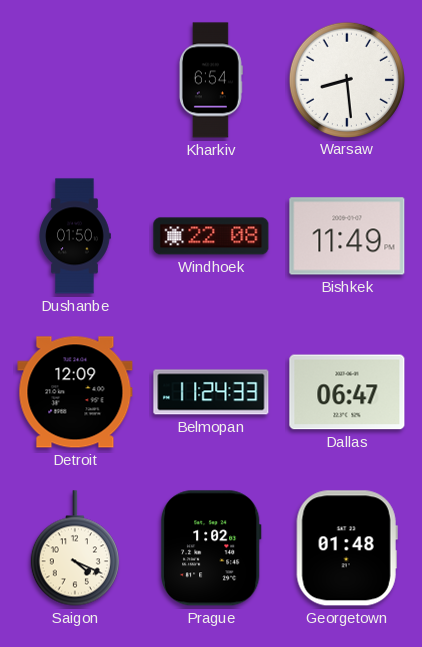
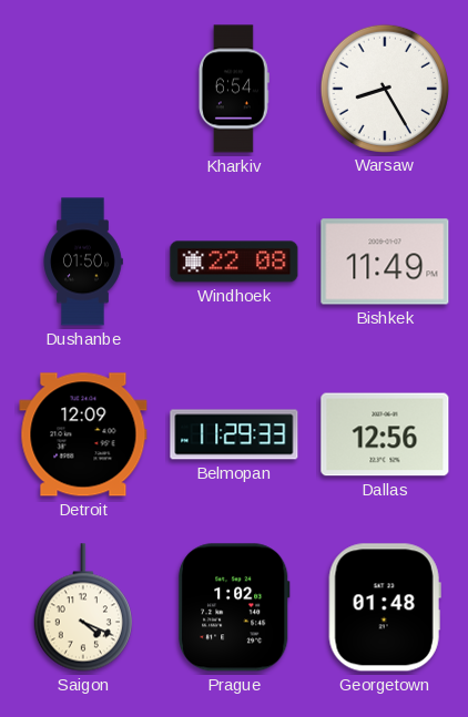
Warsaw: 8:29 -> 8:25 (384, 88)
Belmopan: 11:24 -> 11:29 (234, 434)
Dallas: 06:47 -> 12:56 (385, 434)
